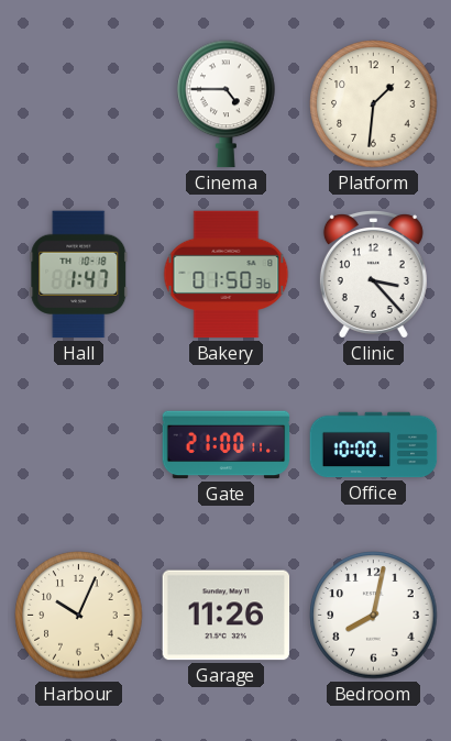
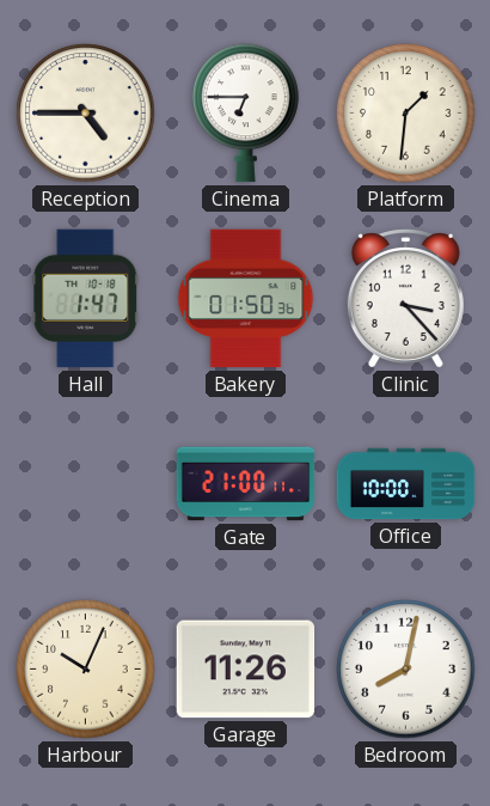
Reception: none -> 4:45 (86, 114)
Cinema: 4:45 -> 6:45 (246, 114)
